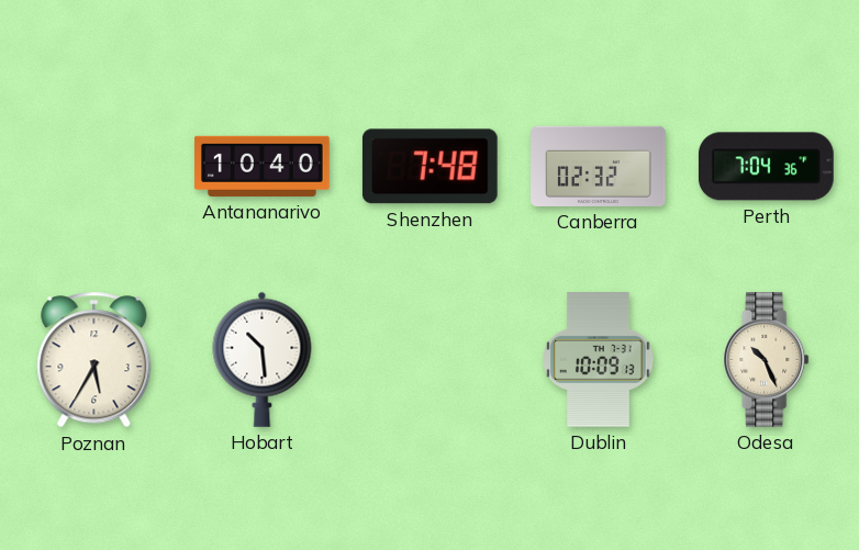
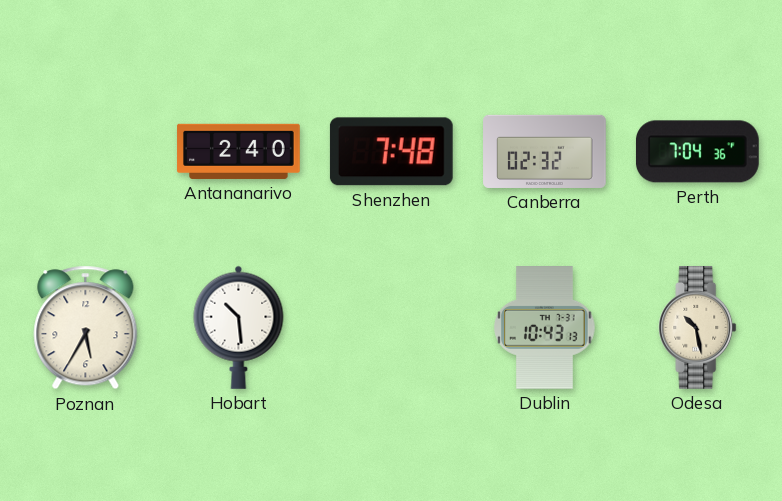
Antananarivo: 10:40 -> 2:40 (239, 151)
Dublin: 10:09 -> 10:43 (545, 328)
Odesa: 10:26 -> 10:28 (698, 328)
